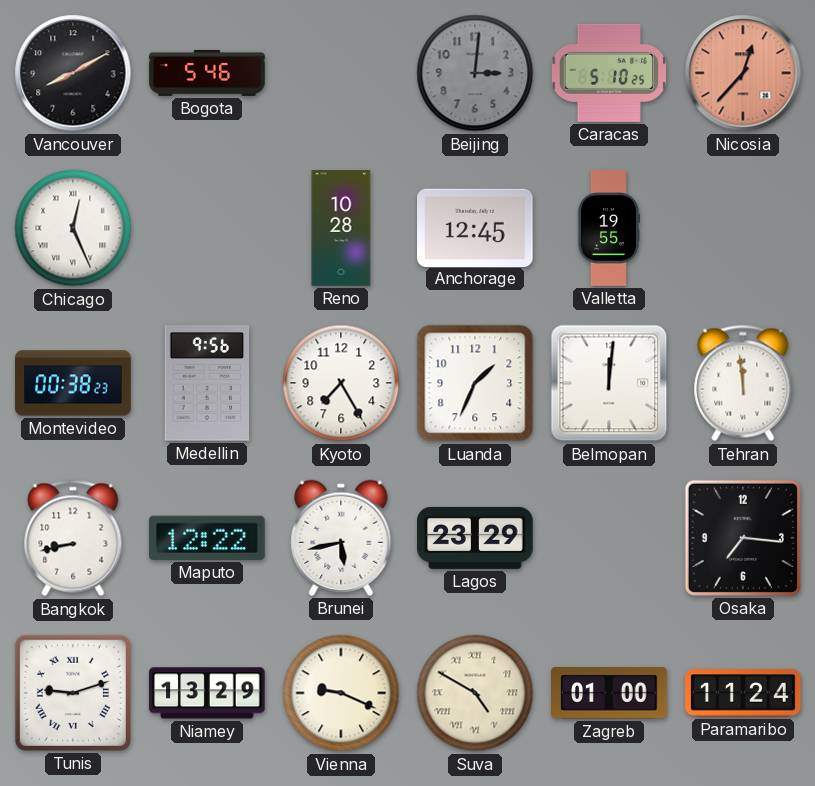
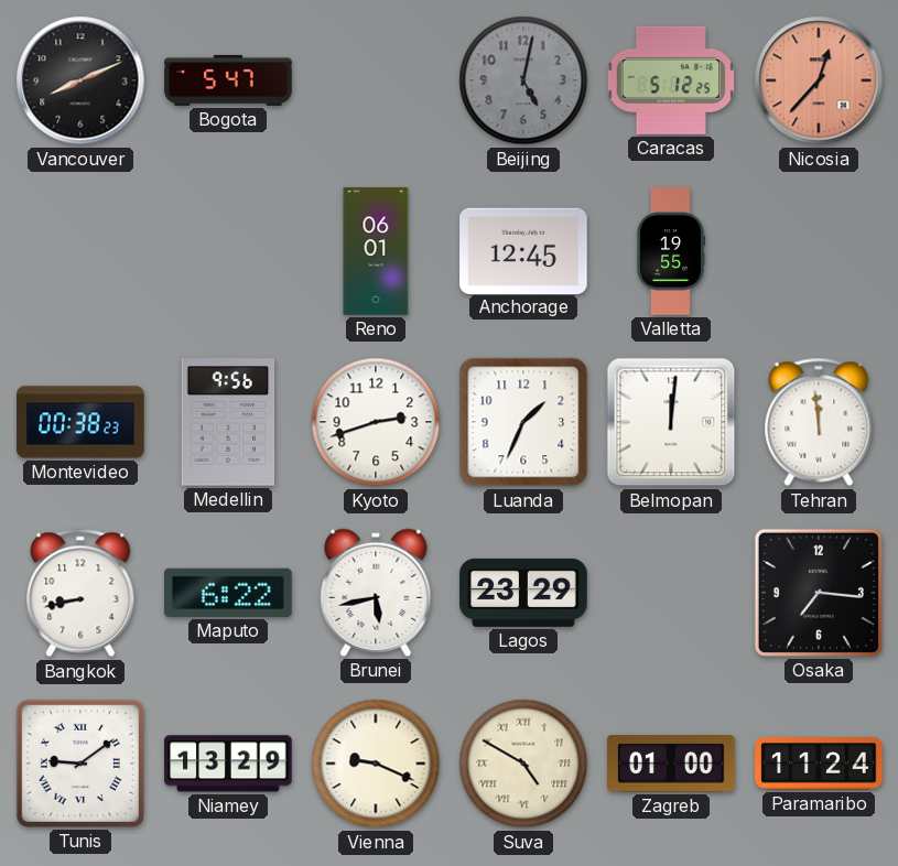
Vancouver: 8:10 -> 8:11 (80, 80)
Bogota: 5:46 -> 5:47 (228, 80)
Beijing: 3:01 -> 5:02 (523, 80)
Caracas: 5:10 -> 5:12 (670, 80)
Chicago: 12:26 -> none (73, 228)
Reno: 10:28 -> 06:01 (376, 251)
Kyoto: 7:25 -> 2:42 (376, 422)
Maputo: 12:22 -> 6:22 (228, 593)
Tunis: 9:12 -> 9:09 (80, 764)
